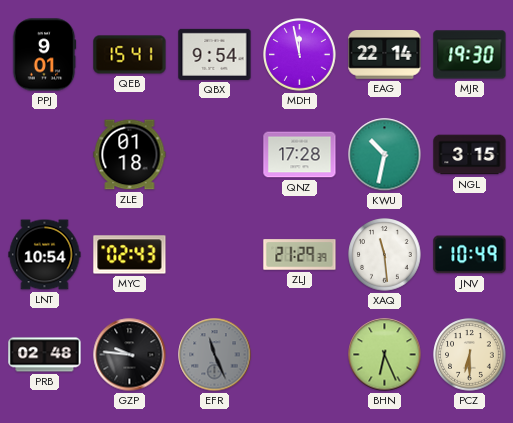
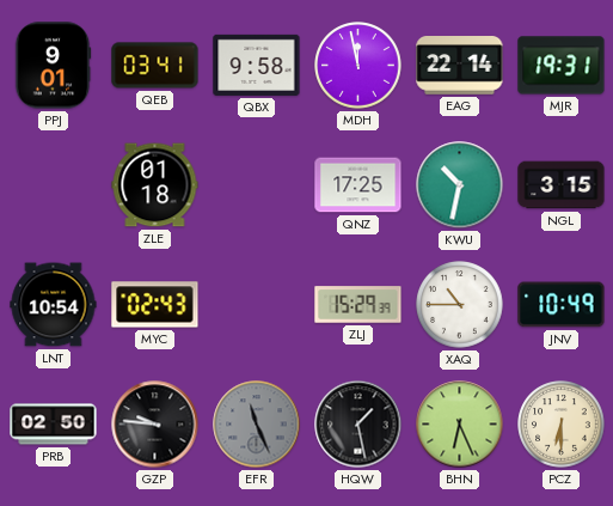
QEB: 15:41 -> 03:41 (155, 66)
QBX: 9:54 -> 9:58 (257, 65)
MJR: 19:30 -> 19:31 (562, 66)
QNZ: 17:28 -> 17:25 (358, 185)
ZLJ: 21:29 -> 15:29 (358, 305)
XAQ: 11:29 -> 10:45 (460, 305)
PRB: 02:48 -> 02:50 (54, 425)
HQW: none -> 1:28 (358, 425)
